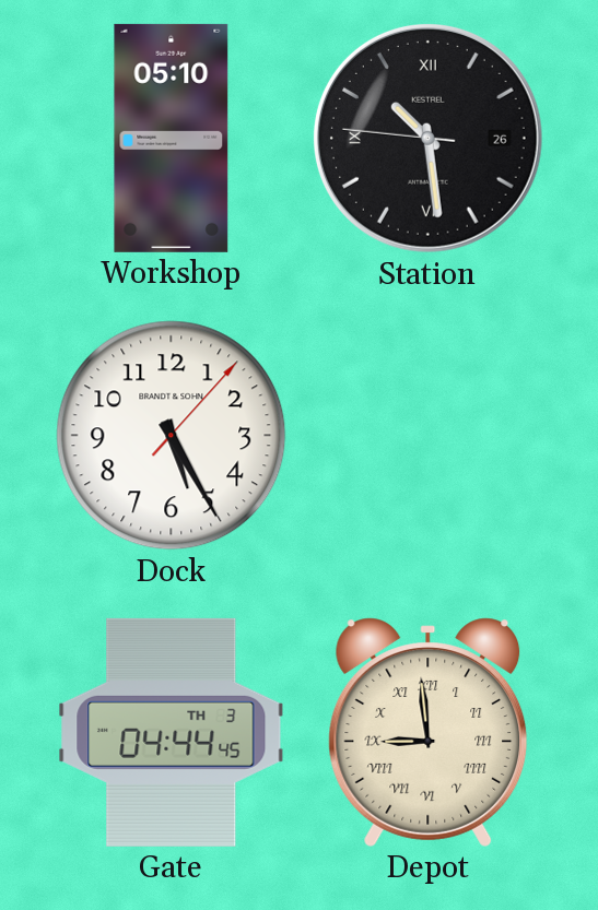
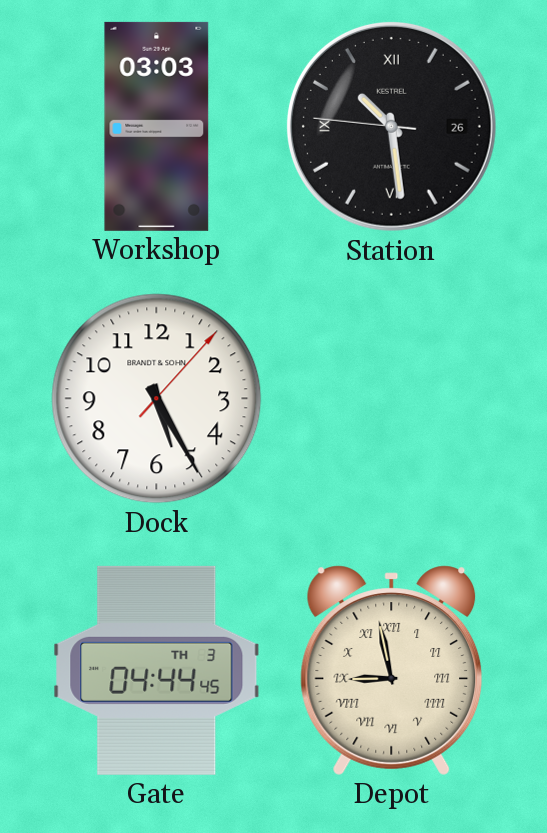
Workshop: 05:10 -> 03:03 (157, 126)
Depot: 8:59 -> 8:58 (392, 670)
